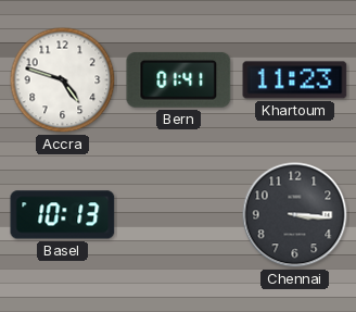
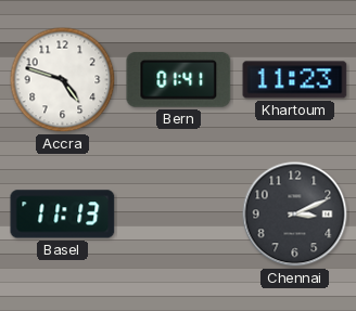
Basel: 10:13 -> 11:13 (63, 215)
Chennai: 3:16 -> 3:11 (295, 215)
